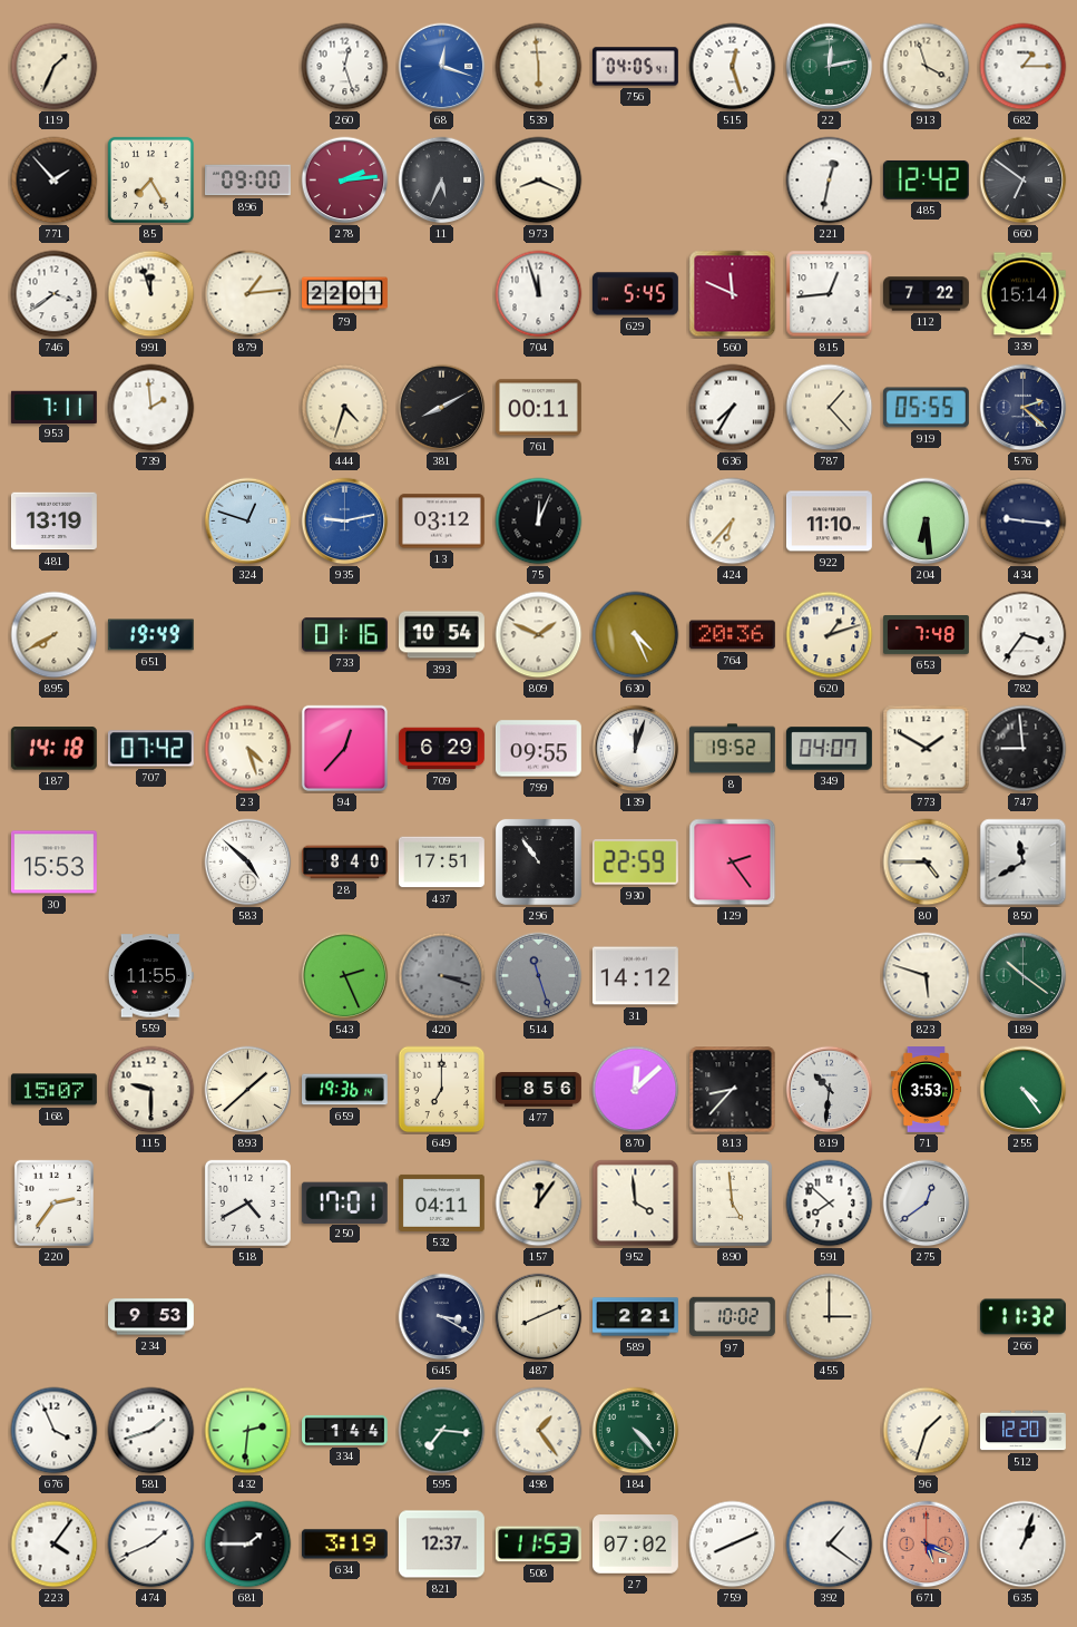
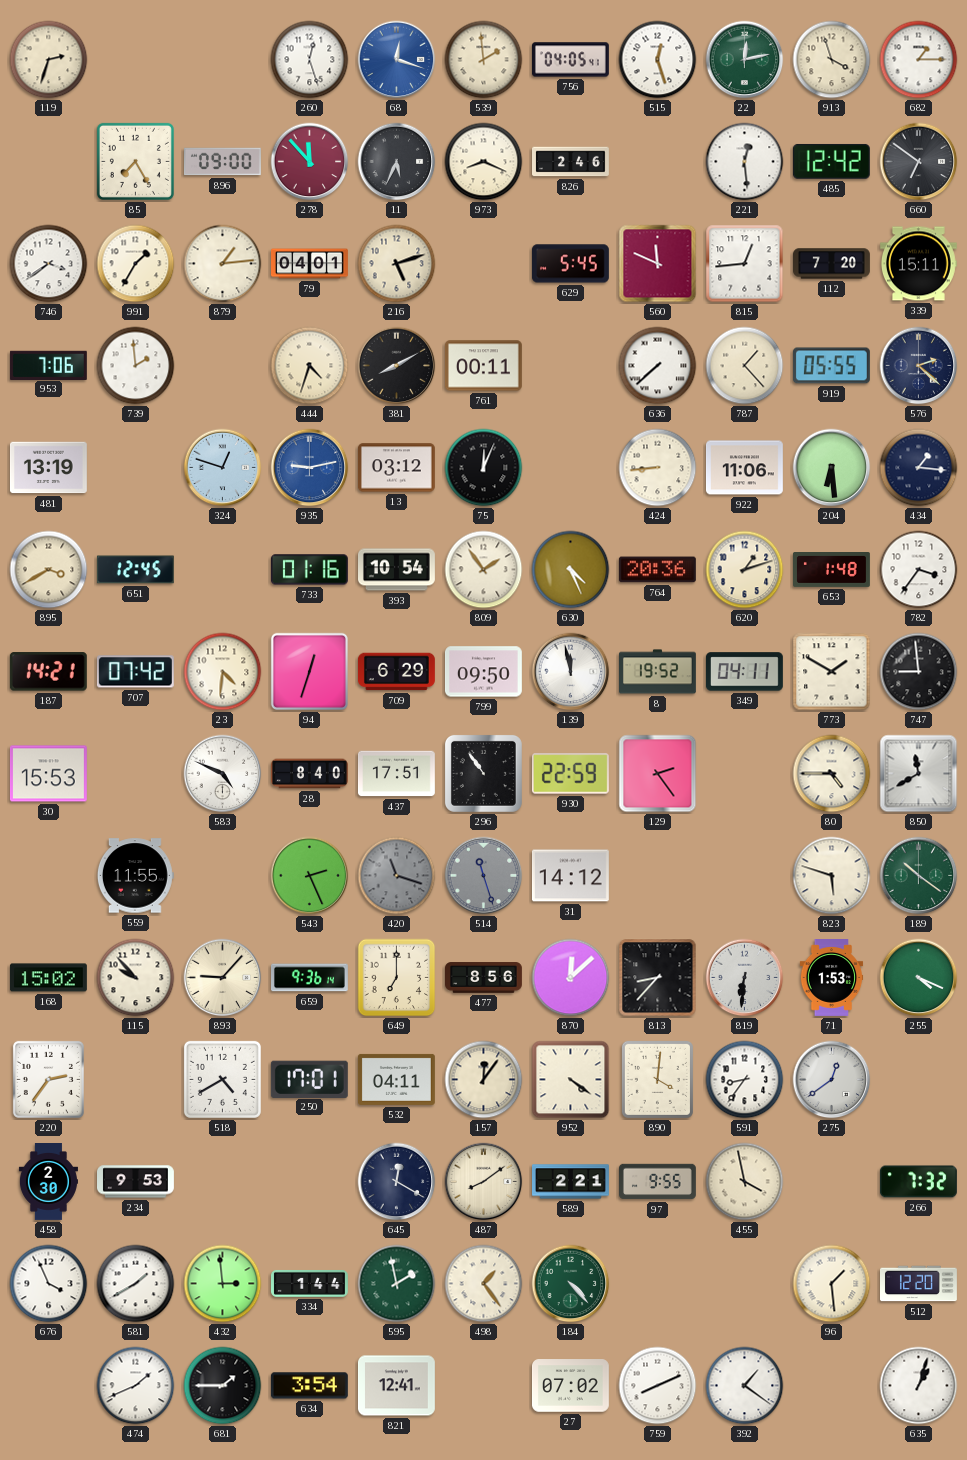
119: 1:34 -> 2:33 (49, 60)
539: 5:59 -> 1:59 (484, 60)
771: 1:53 -> none (55, 181)
278: 2:14 -> 11:53 (310, 162)
826: none -> 2:46 (571, 162)
221: 12:32 -> 12:29 (745, 162)
991: 11:57 -> 1:35 (136, 264)
79: 22:01 -> 04:01 (310, 264)
216: none -> 5:12 (397, 264)
704: 11:57 -> none (539, 294)
112: 7:22 -> 7:20 (832, 264)
339: 15:14 -> 15:11 (918, 264)
953: 7:11 -> 7:06 (48, 365)
636: 7:35 -> 7:38 (658, 366)
424: 6:37 -> 8:44 (658, 468)
922: 11:10 -> 11:06 (744, 468)
434: 9:16 -> 1:16 (919, 468)
895: 7:40 -> 3:40 (49, 570)
651: 19:49 -> 12:45 (135, 570)
809: 1:49 -> 1:54 (484, 570)
653: 7:48 -> 1:48 (832, 570)
187: 14:18 -> 14:21 (48, 672)
23: 4:27 -> 4:31 (223, 672)
94: 12:37 -> 12:33 (309, 671)
799: 09:55 -> 09:50 (483, 672)
139: 12:03 -> 11:58 (571, 672)
349: 04:07 -> 04:11 (744, 672)
583: 4:52 -> 4:49 (223, 774)
420: 3:18 -> 11:18 (397, 876)
168: 15:07 -> 15:02 (48, 978)
115: 9:30 -> 9:53 (136, 978)
893: 1:38 -> 9:07 (223, 978)
659: 19:36 -> 9:36 (310, 978)
819: 10:31 -> 6:31 (745, 978)
71: 3:53 -> 1:53 (832, 978)
255: 4:24 -> 4:19 (919, 978)
952: 3:59 -> 4:21 (571, 1080)
890: 4:59 -> 4:01 (657, 1079)
591: 7:52 -> 8:36 (745, 1080)
458: none -> 2:30 (48, 1182)
645: 3:20 -> 12:20 (397, 1182)
487: 8:11 -> 8:09 (484, 1182)
97: 10:02 -> 9:55 (658, 1182)
455: 3:00 -> 3:58 (745, 1182)
266: 11:32 -> 7:32 (918, 1182)
581: 1:42 -> 1:40 (136, 1284)
432: 2:31 -> 2:59 (223, 1284)
595: 7:16 -> 1:58 (397, 1284)
96: 1:33 -> 1:29 (832, 1284)
223: 4:06 -> none (55, 1545)
634: 3:19 -> 3:54 (309, 1386)
821: 12:37 -> 12:41 (396, 1386)
508: 11:53 -> none (538, 1545)
671: 5:19 -> none (927, 1545)
